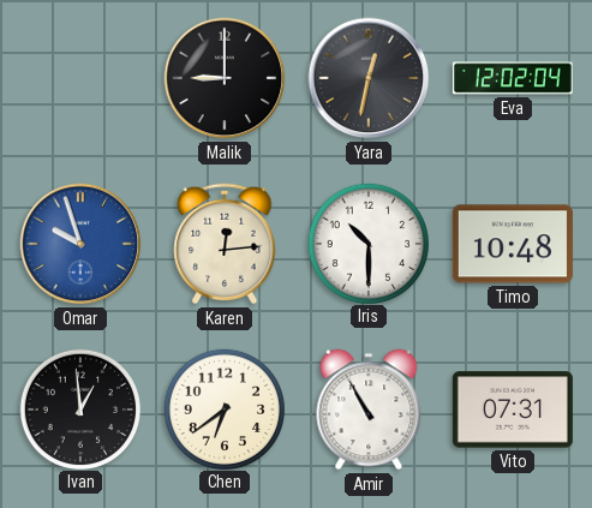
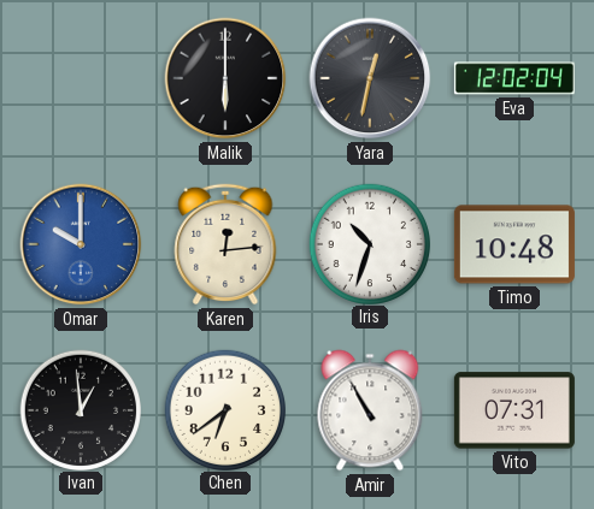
Malik: 9:00 -> 6:00 (225, 78)
Omar: 9:57 -> 10:00 (81, 244)
Iris: 10:30 -> 10:33 (369, 243)
